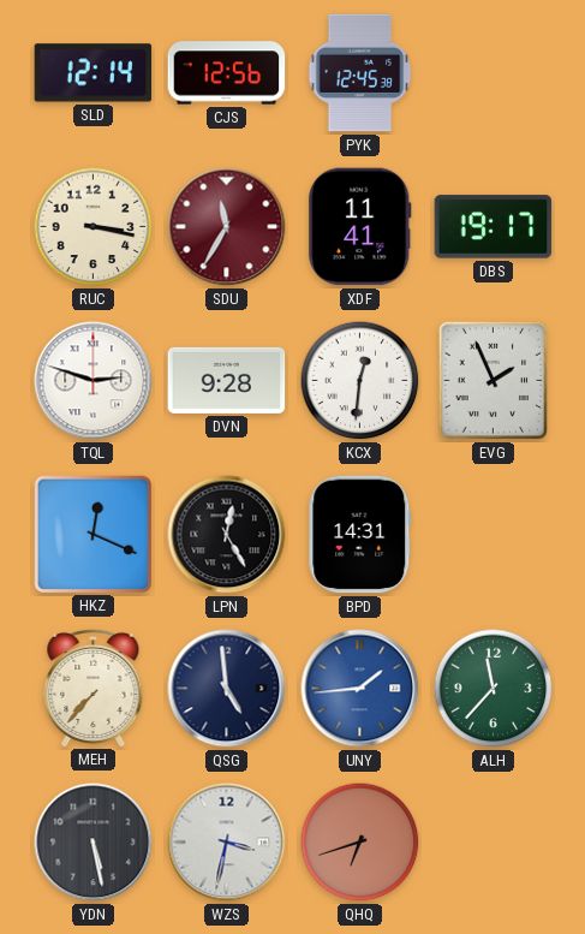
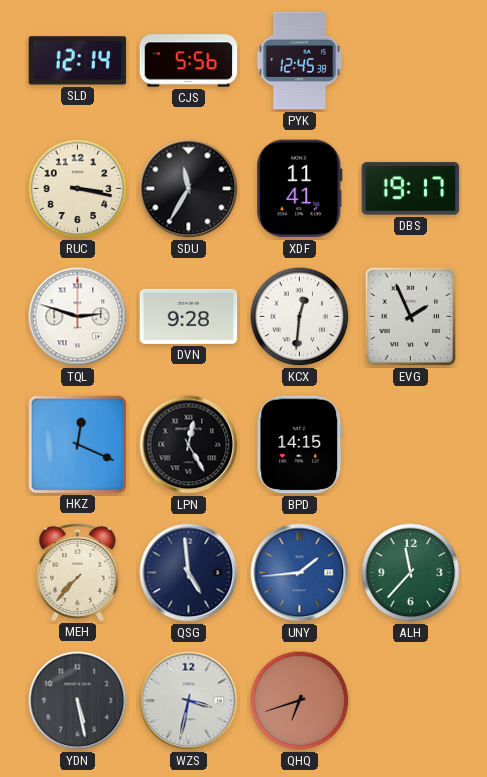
CJS: 12:56 -> 5:56 (189, 61)
SDU dial: burgundy -> black (189, 189)
BPD: 14:31 -> 14:15 (300, 445)
